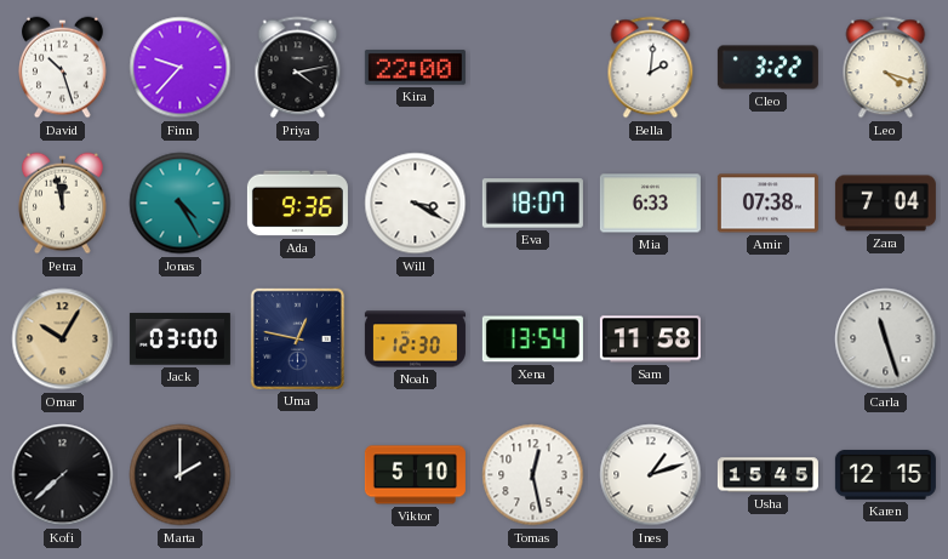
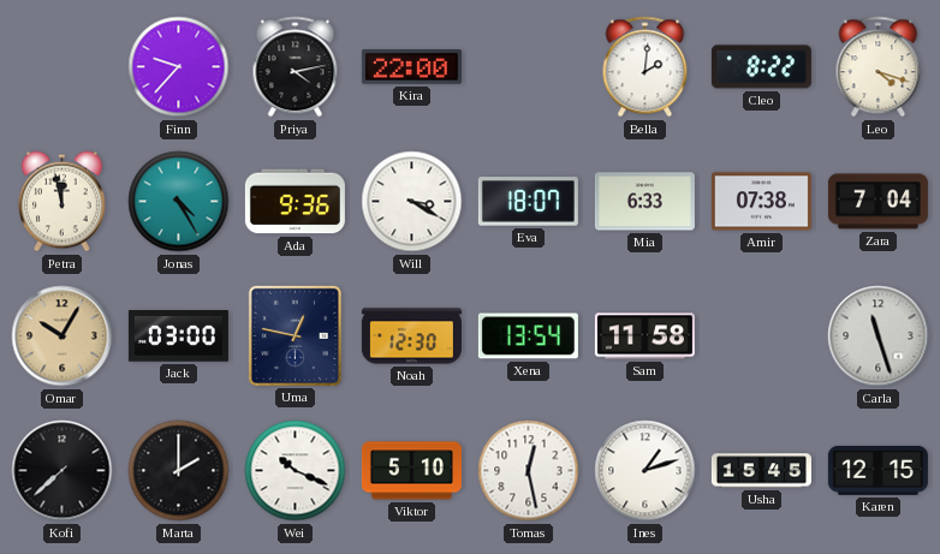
David: 10:27 -> none (63, 68)
Cleo: 3:22 -> 8:22 (761, 67)
Wei: none -> 10:19 (296, 471)
